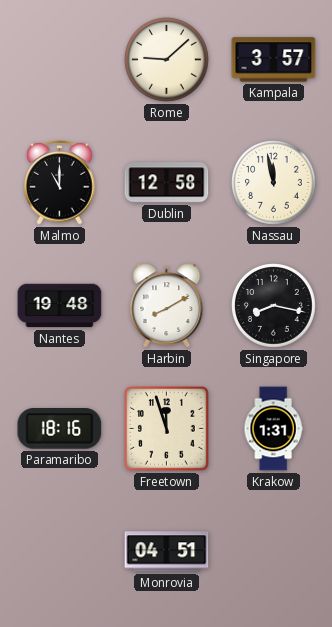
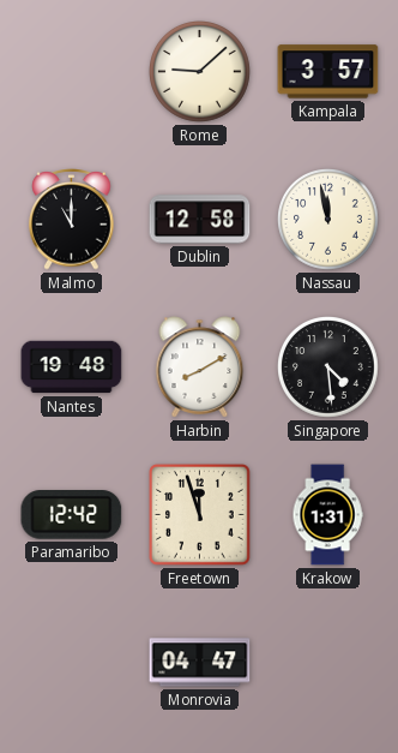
Singapore: 8:17 -> 4:29 (328, 367)
Paramaribo: 18:16 -> 12:42 (72, 515)
Monrovia: 04:51 -> 04:47 (200, 663)
